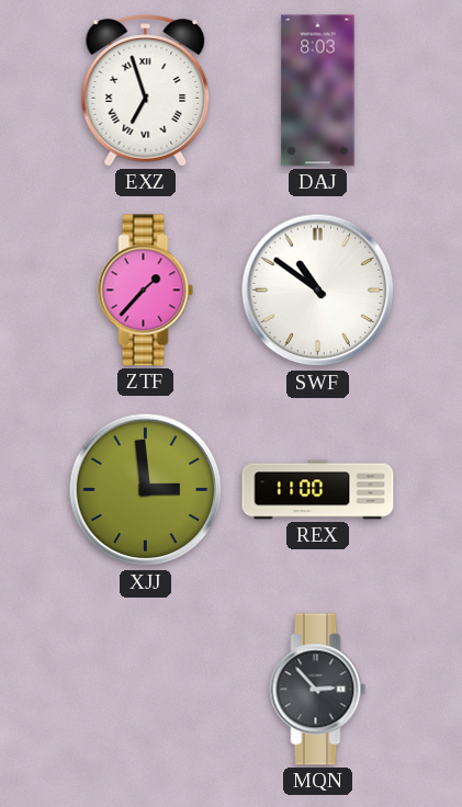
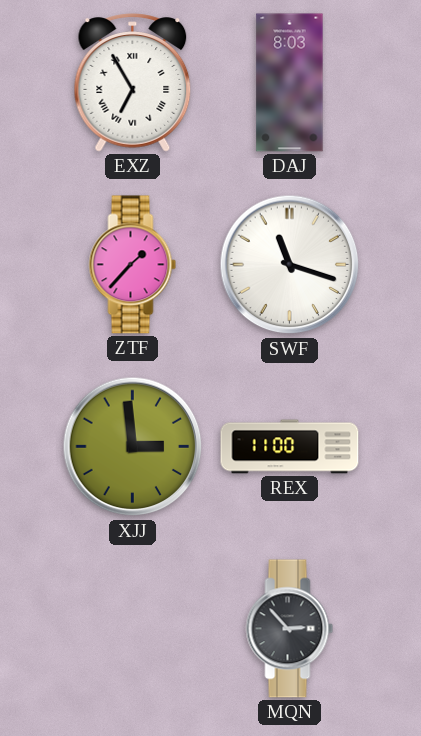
EXZ: 6:57 -> 6:55 (133, 83)
SWF: 10:51 -> 11:18 (290, 265)
